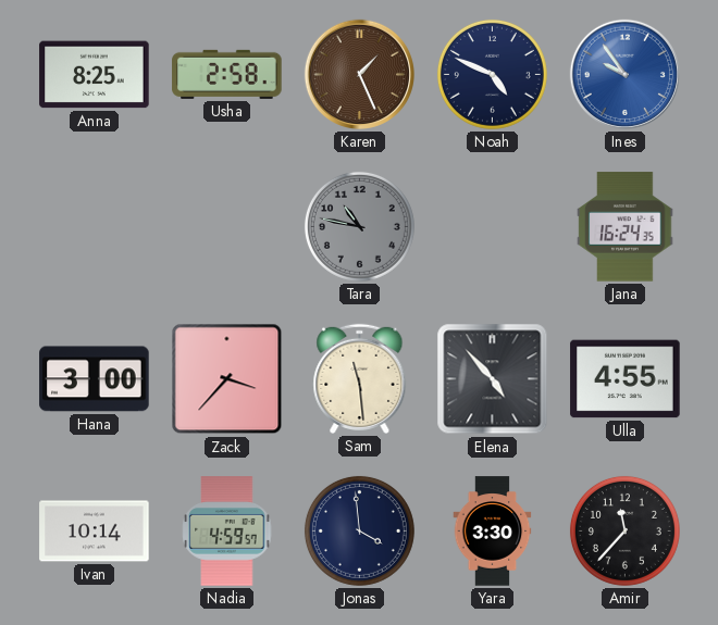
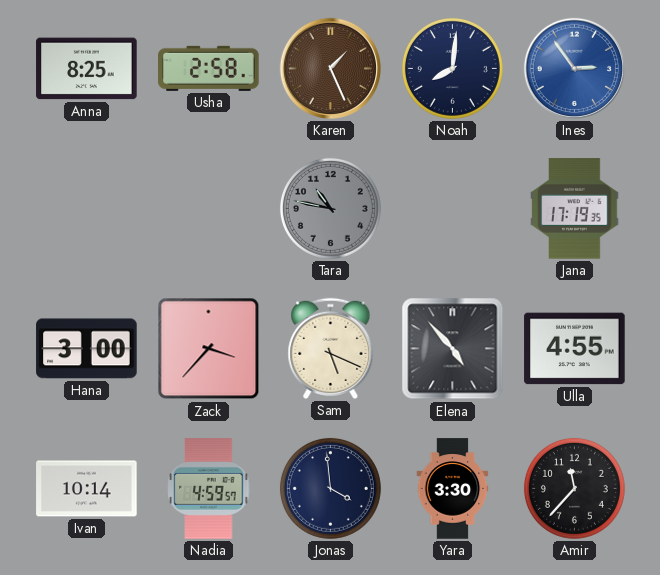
Noah: 4:49 -> 8:01 (452, 68)
Ines: 9:54 -> 2:54 (574, 68)
Jana: 16:24 -> 17:19 (575, 209)
Sam: 11:29 -> 5:19 (331, 348)
